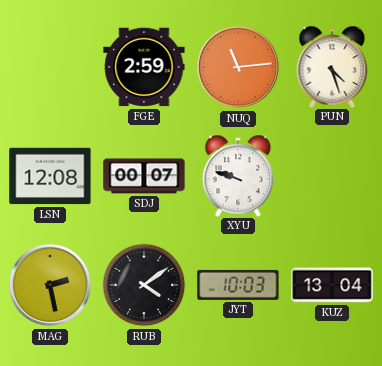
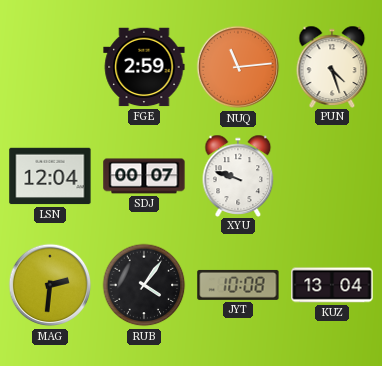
LSN: 12:08 -> 12:04 (50, 176)
MAG: 2:28 -> 2:31 (50, 285)
RUB: 4:09 -> 4:06 (144, 285)
JYT: 10:03 -> 10:08 (238, 285)
